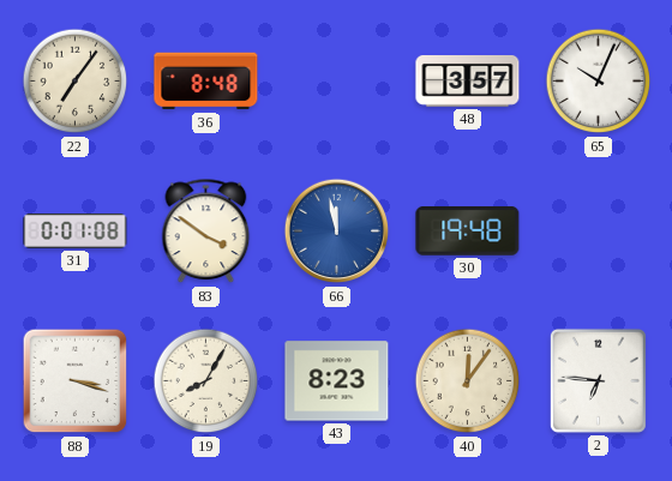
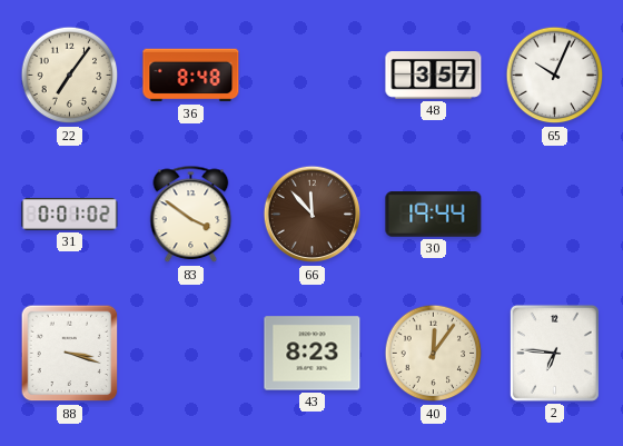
31: 0:01:08 -> 0:01:02 (70, 214)
66: 11:58 -> 11:53 (313, 215)
66 dial: blue -> brown (313, 215)
30: 19:48 -> 19:44 (434, 215)
19: 8:05 -> none (206, 381)
